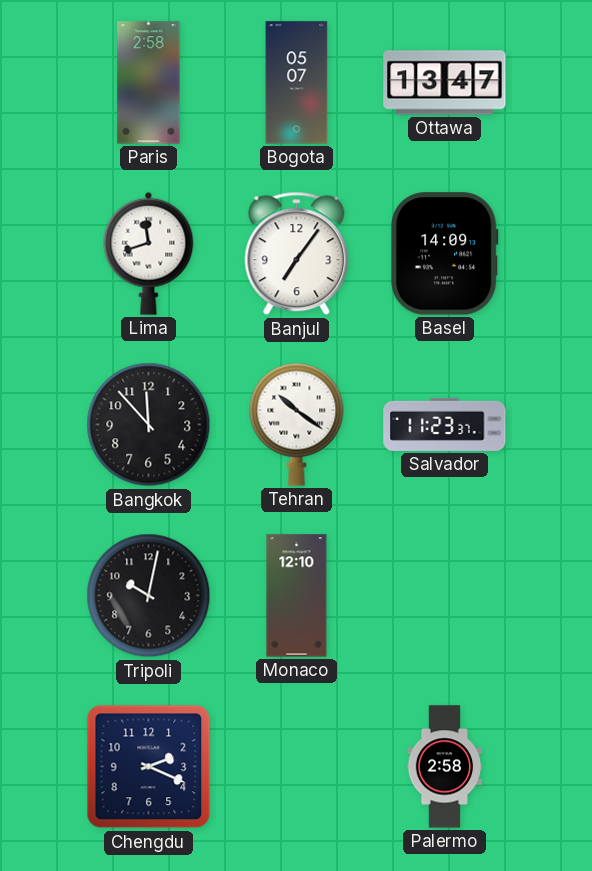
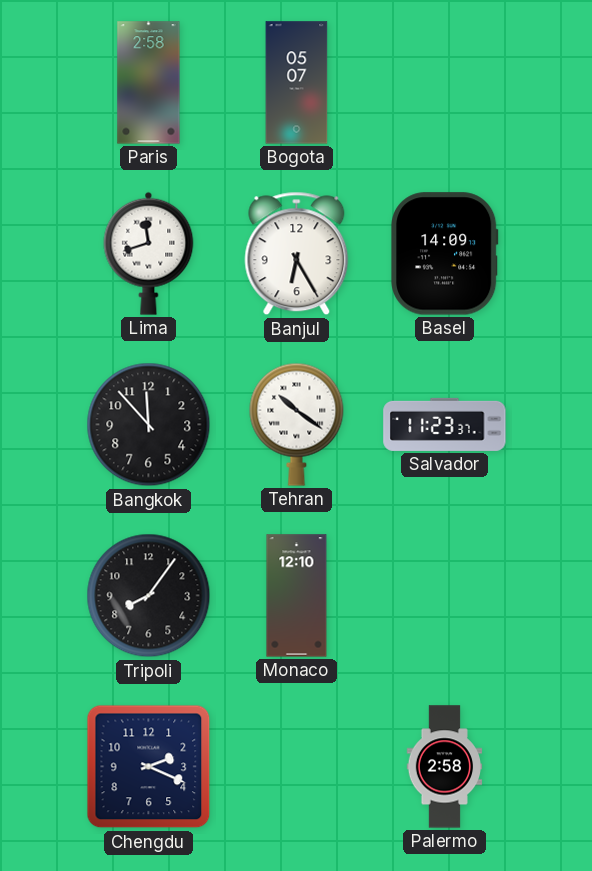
Ottawa: 13:47 -> none (445, 83)
Banjul: 7:06 -> 6:25 (297, 254)
Tripoli: 10:02 -> 8:06 (149, 596)
